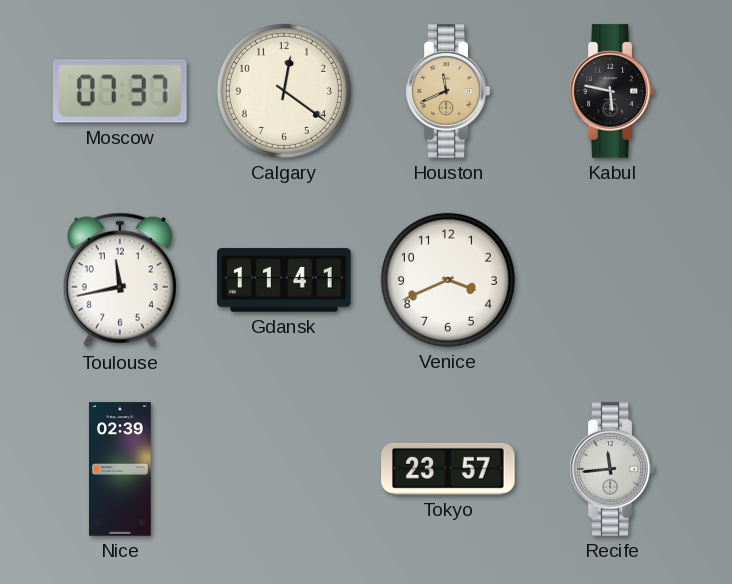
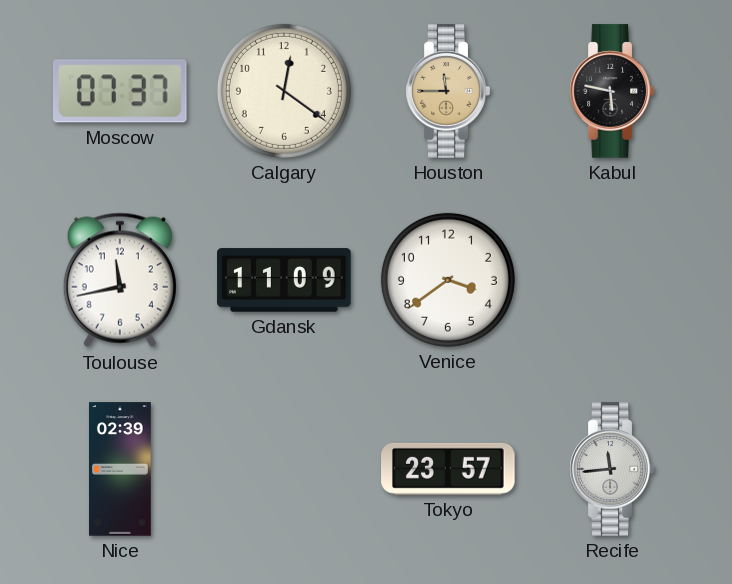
Houston: 11:41 -> 11:45 (448, 91)
Gdansk: 11:41 -> 11:09 (284, 280)
Venice: 3:41 -> 3:39 (448, 280)
